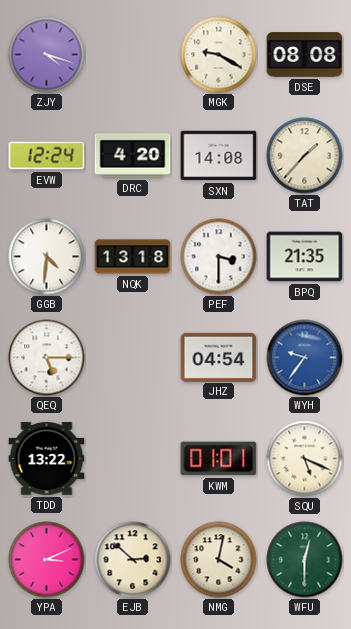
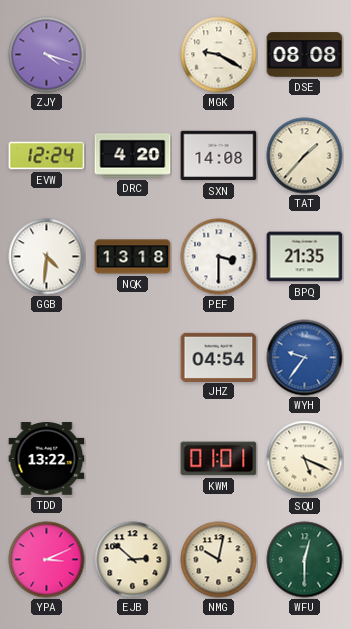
QEQ: 5:15 -> none (47, 358)
NMG: 4:02 -> 10:02 (219, 560)
